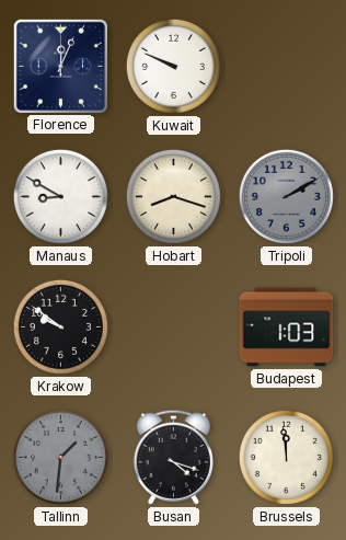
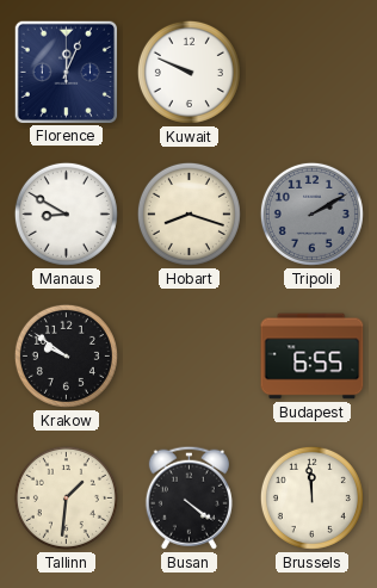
Budapest: 1:03 -> 6:55 (313, 357)
Tallinn dial: grey -> cream (66, 497)
Busan: 4:18 -> 4:21 (188, 497)
